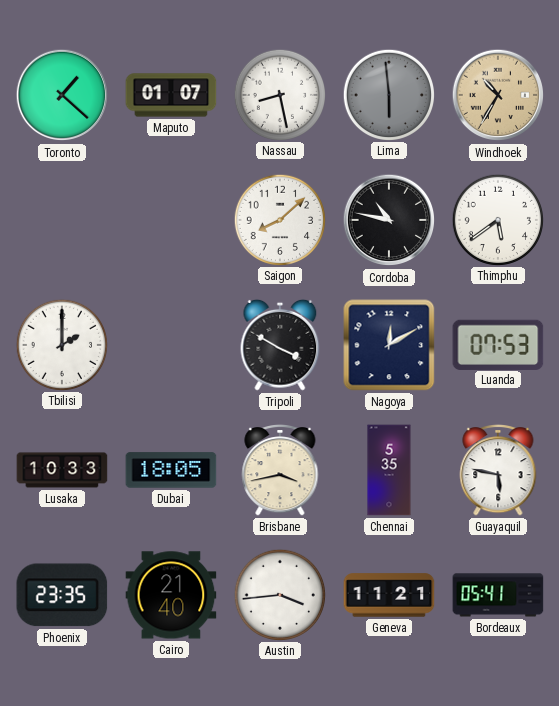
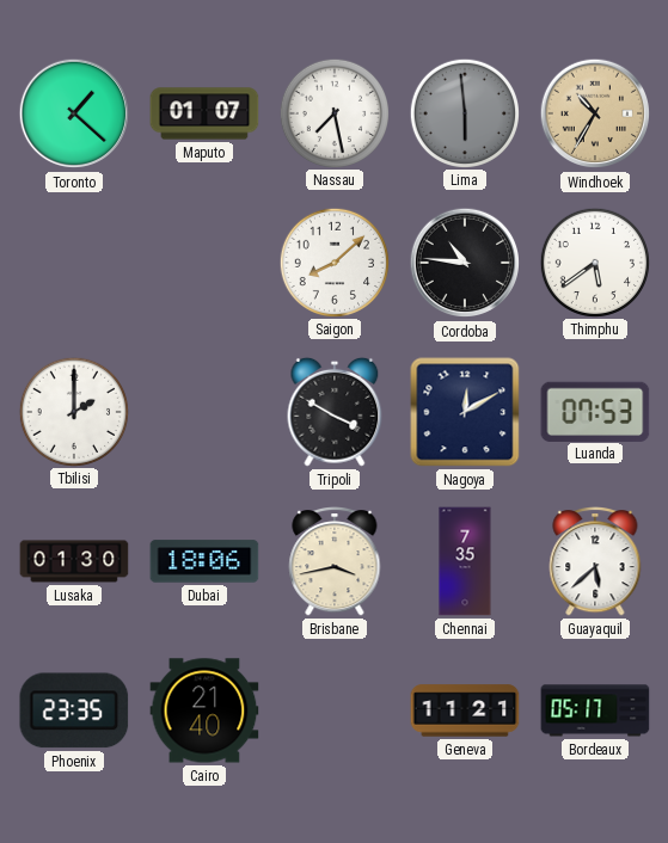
Nassau: 8:28 -> 7:28 (333, 112)
Cordoba: 10:47 -> 10:46 (465, 263)
Lusaka: 10:33 -> 01:30 (74, 561)
Dubai: 18:05 -> 18:06 (204, 561)
Chennai: 5:35 -> 7:35 (465, 561)
Guayaquil: 5:47 -> 5:38 (595, 562)
Austin: 3:44 -> none (279, 594)
Bordeaux: 05:41 -> 05:17 (595, 710)
